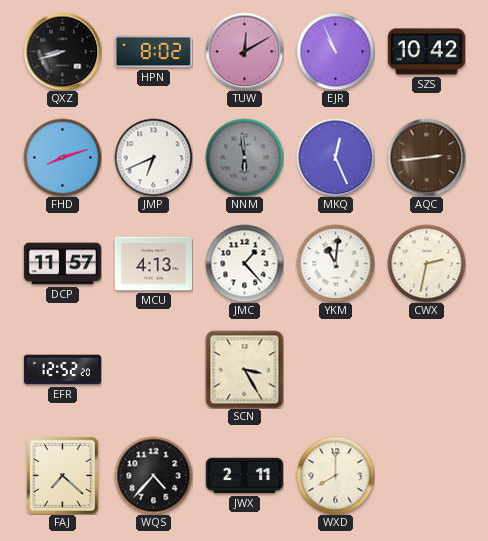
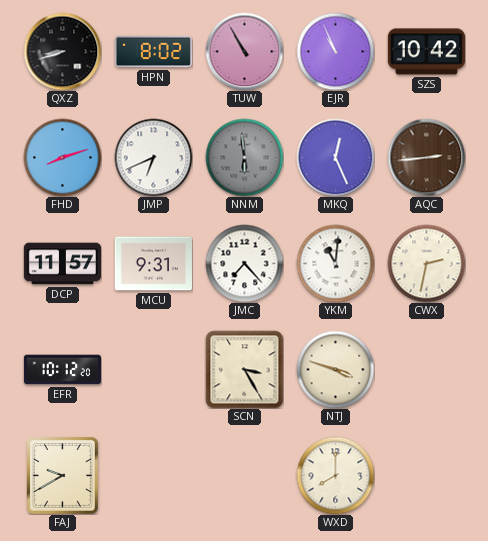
TUW: 12:10 -> 10:55 (244, 51)
MCU: 4:13 -> 9:31 (153, 264)
JMC: 1:23 -> 7:23 (244, 263)
EFR: 12:52 -> 10:12 (62, 370)
NTJ: none -> 3:48 (335, 369)
FAJ: 7:22 -> 9:40 (62, 475)
WQS: 4:37 -> none (153, 475)
JWX: 2:11 -> none (244, 476)
